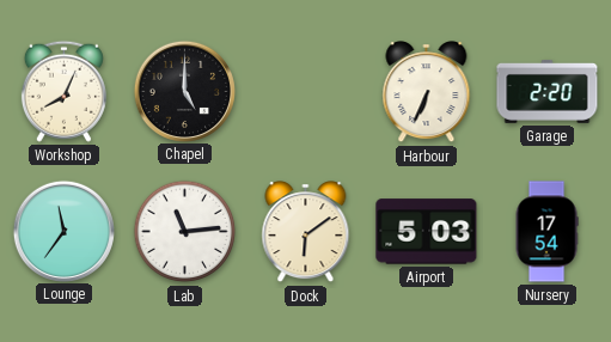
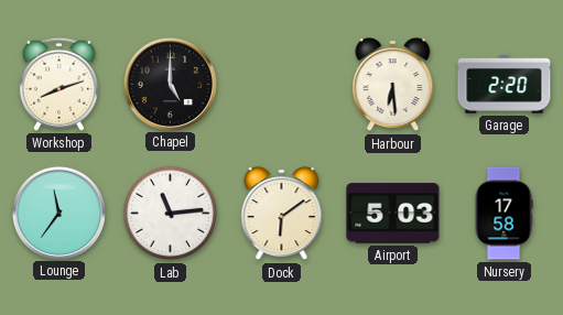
Workshop: 8:04 -> 8:12 (58, 84)
Harbour: 6:34 -> 6:29 (393, 85)
Nursery: 17:54 -> 17:58 (504, 214)
